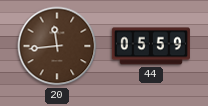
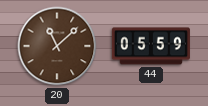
20: 11:44 -> 11:08 (57, 46)
